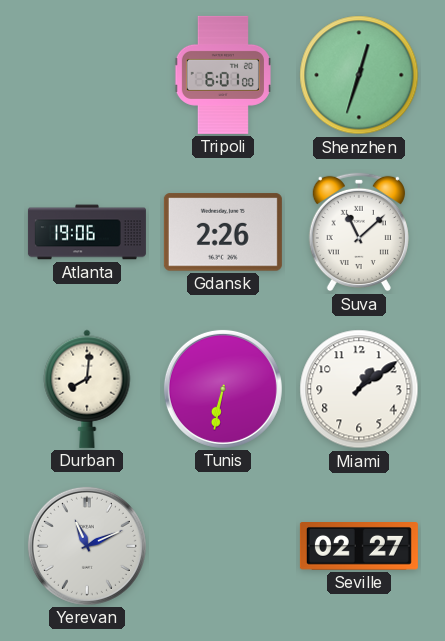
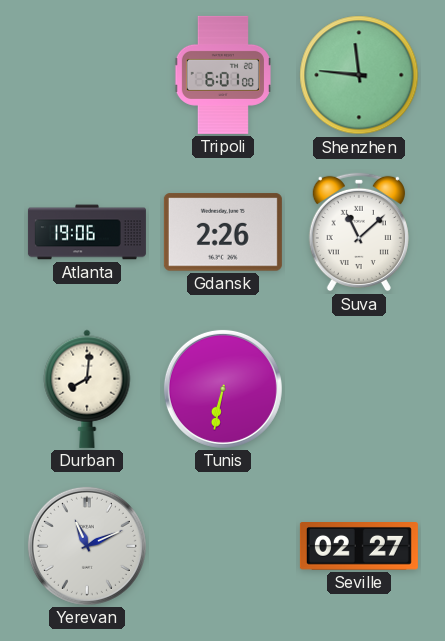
Shenzhen: 12:33 -> 11:46 (359, 75)
Miami: 1:09 -> none (359, 389)
